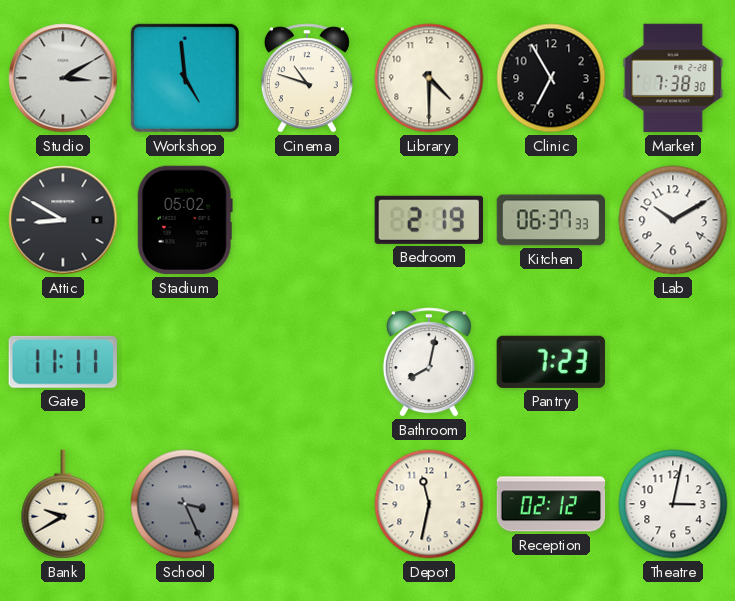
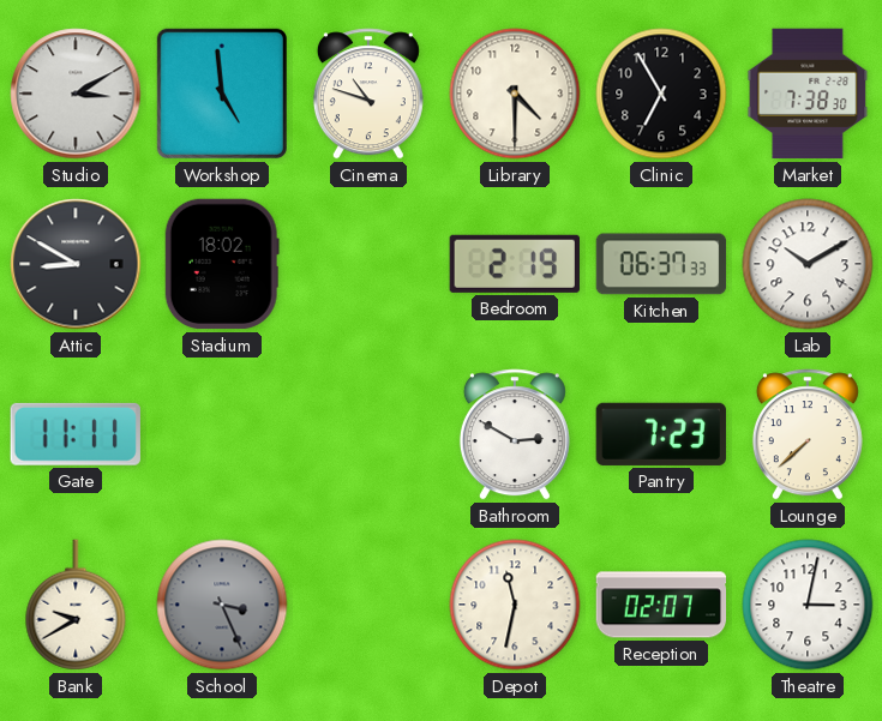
Stadium: 05:02 -> 18:02 (222, 264)
Bathroom: 8:02 -> 2:50 (515, 434)
Lounge: none -> 7:38 (808, 434)
Reception: 02:12 -> 02:07 (661, 605)
